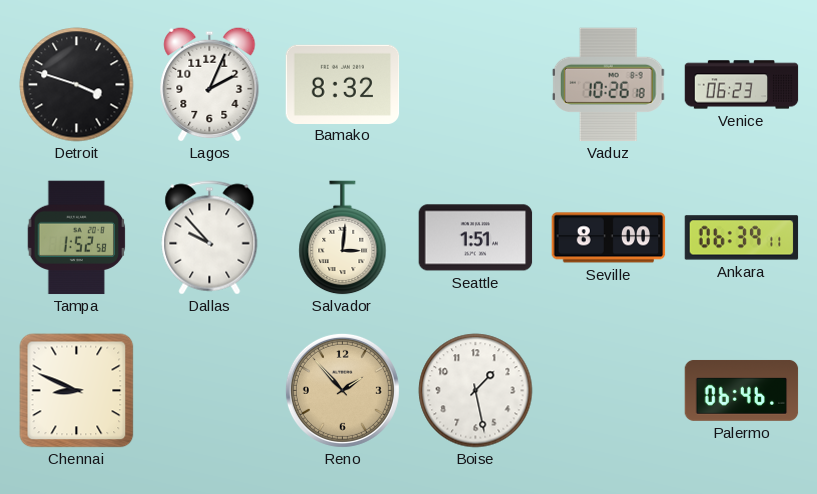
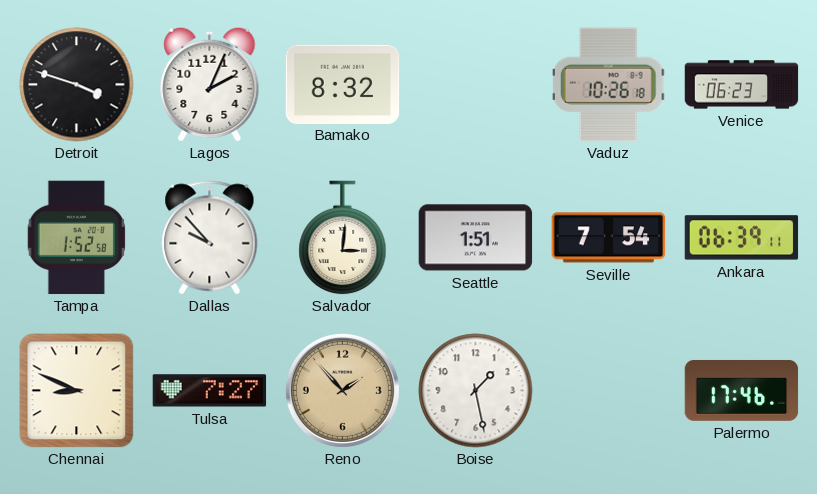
Seville: 8:00 -> 7:54 (609, 238)
Tulsa: none -> 7:27 (210, 391)
Palermo: 06:46 -> 17:46 (742, 391)
